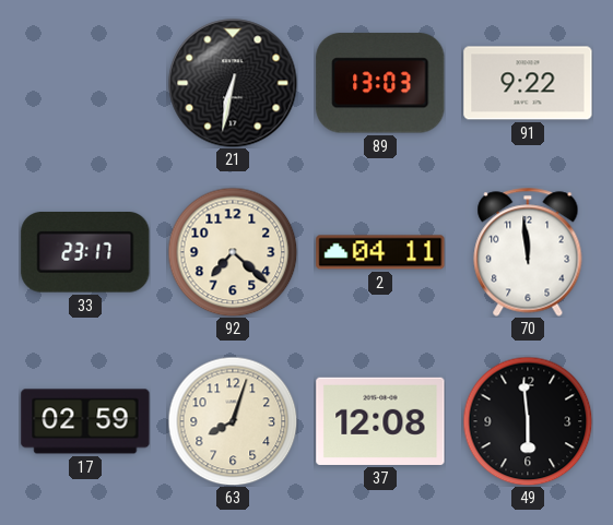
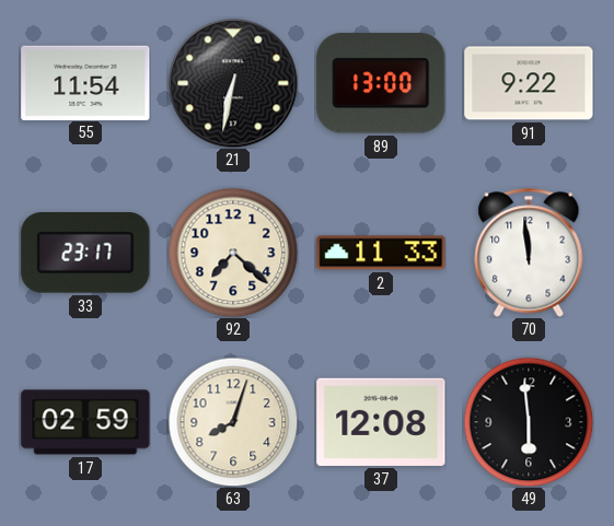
55: none -> 11:54 (85, 82)
89: 13:03 -> 13:00 (381, 83)
2: 04:11 -> 11:33 (381, 253)
